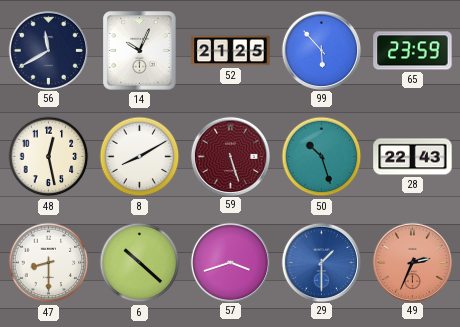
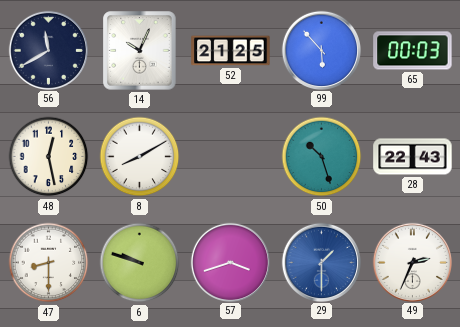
65: 23:59 -> 00:03 (413, 51)
59: 5:27 -> none (230, 156)
6: 10:22 -> 9:48 (140, 263)
49 dial: salmon -> white (412, 262)
